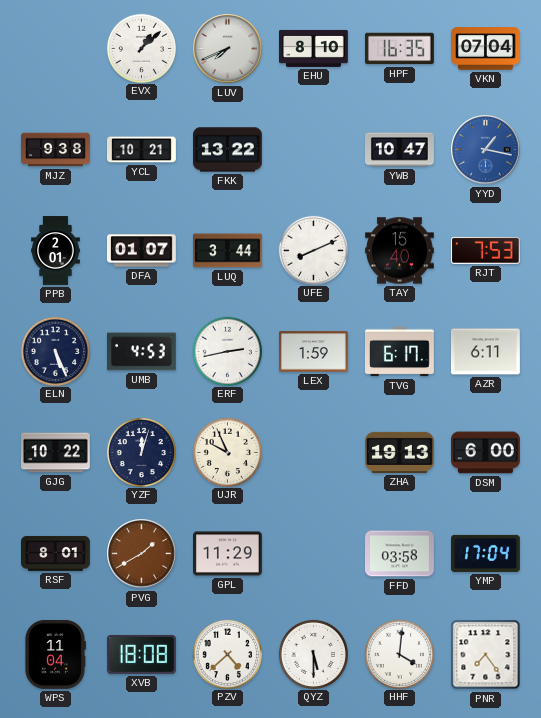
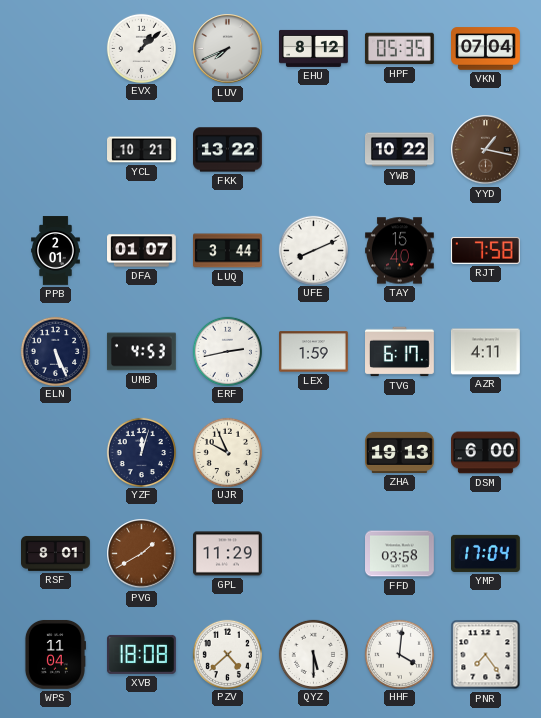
EHU: 8:10 -> 8:12 (314, 48)
HPF: 16:35 -> 05:35 (399, 49)
MJZ: 9:38 -> none (56, 150)
YWB: 10:47 -> 10:22 (400, 150)
YYD dial: blue -> brown (486, 150)
RJT: 7:53 -> 7:58 (485, 250)
AZR: 6:11 -> 4:11 (486, 352)
GJG: 10:22 -> none (56, 453)
